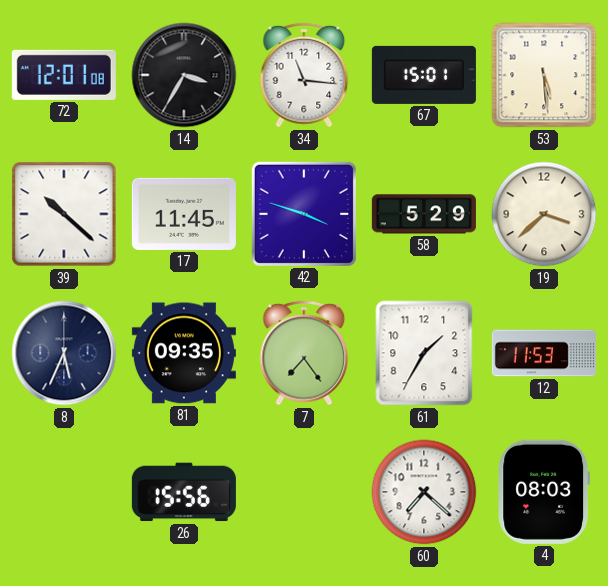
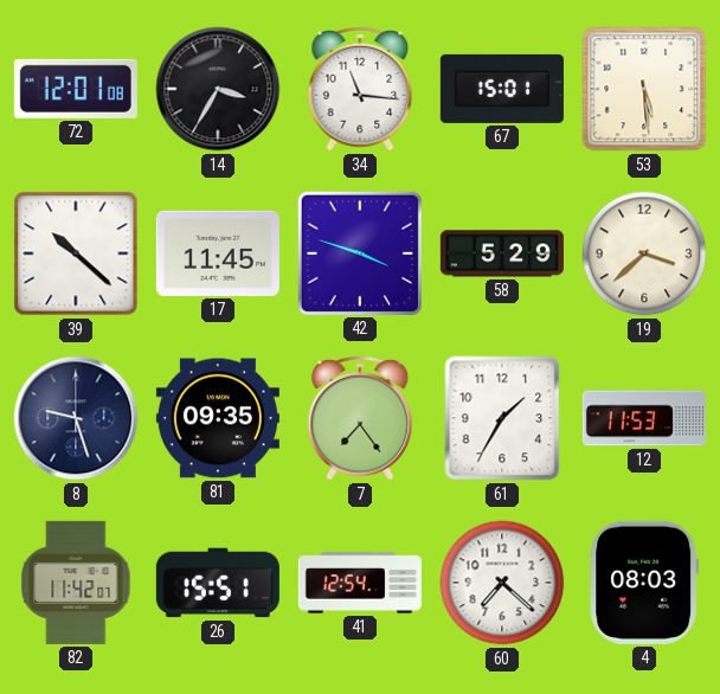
8: 5:34 -> 9:27 (76, 418)
82: none -> 11:42 (76, 583)
26: 15:56 -> 15:51 (218, 583)
41: none -> 12:54 (360, 583)
